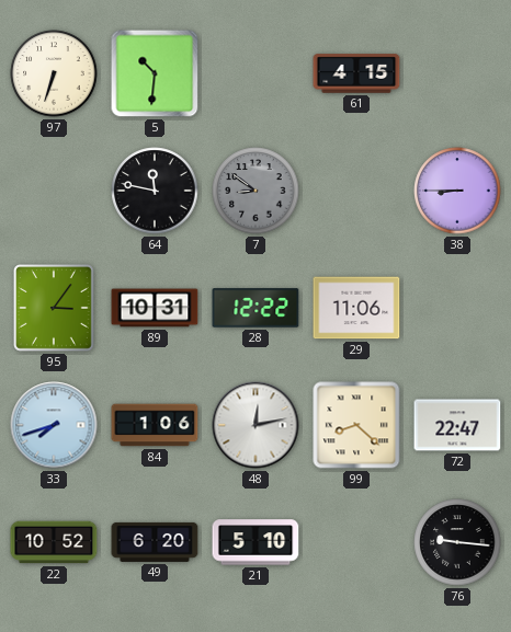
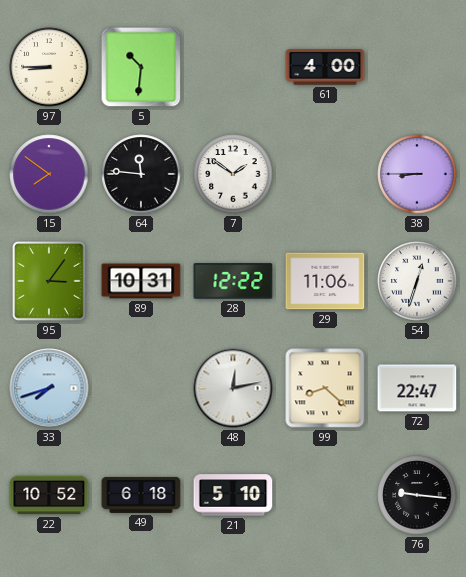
97: 6:33 -> 8:45 (49, 67)
61: 4:15 -> 4:00 (325, 67)
15: none -> 7:51 (49, 174)
64: 11:47 -> 11:46 (141, 174)
7: 8:51 -> 1:51 (233, 174)
7 dial: grey -> white (233, 174)
54: none -> 12:33 (417, 281)
84: 1:06 -> none (155, 425)
49: 6:20 -> 6:18 (141, 495)
